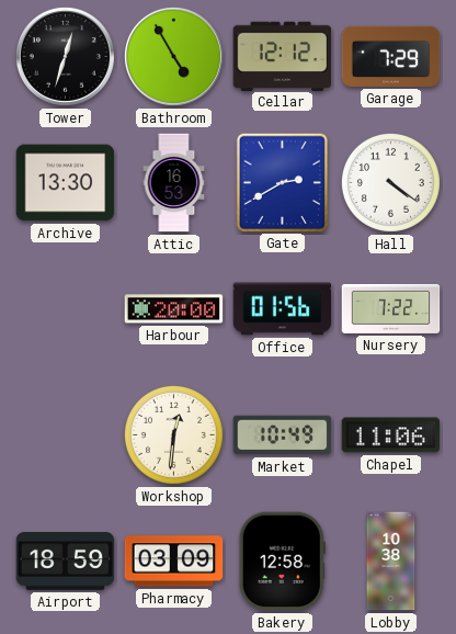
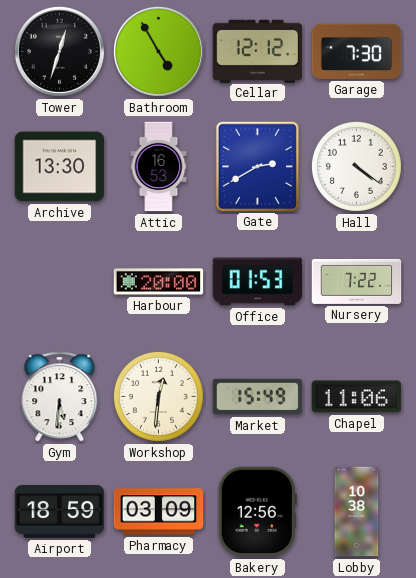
Garage: 7:29 -> 7:30 (357, 51)
Office: 01:56 -> 01:53 (258, 282)
Gym: none -> 5:31 (60, 397)
Market: 10:49 -> 15:49 (258, 397)
Bakery: 12:58 -> 12:56 (257, 512)
